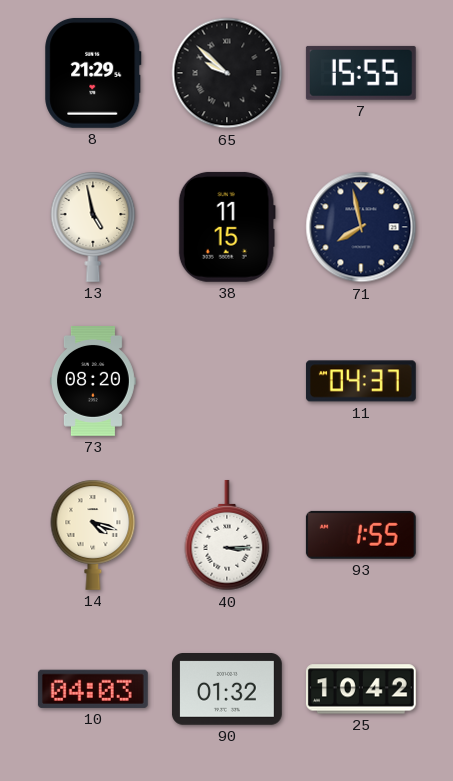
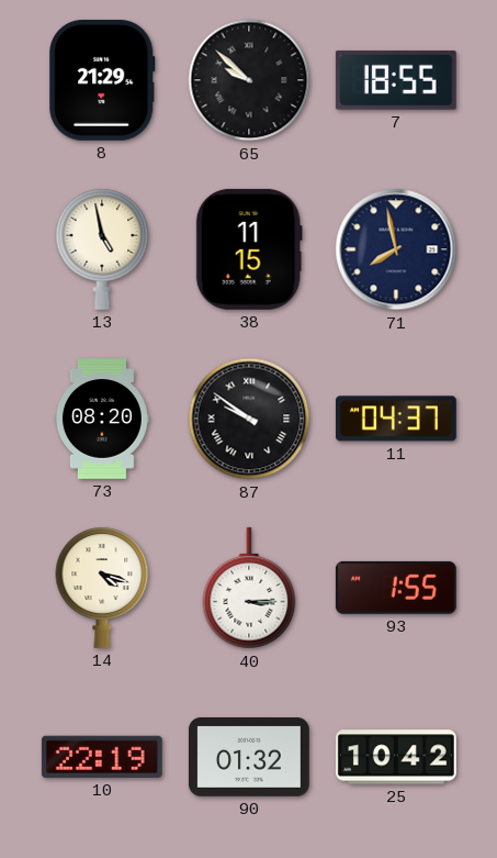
7: 15:55 -> 18:55 (396, 80)
87: none -> 9:51 (249, 419)
10: 04:03 -> 22:19 (102, 757)
